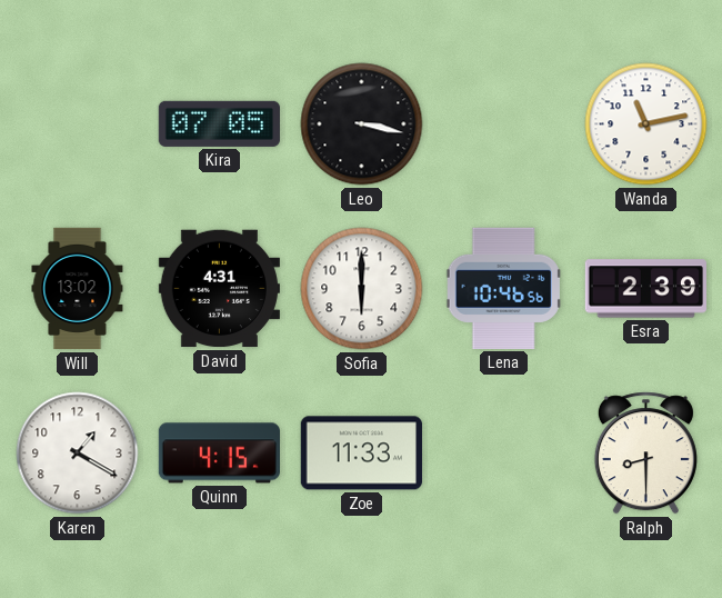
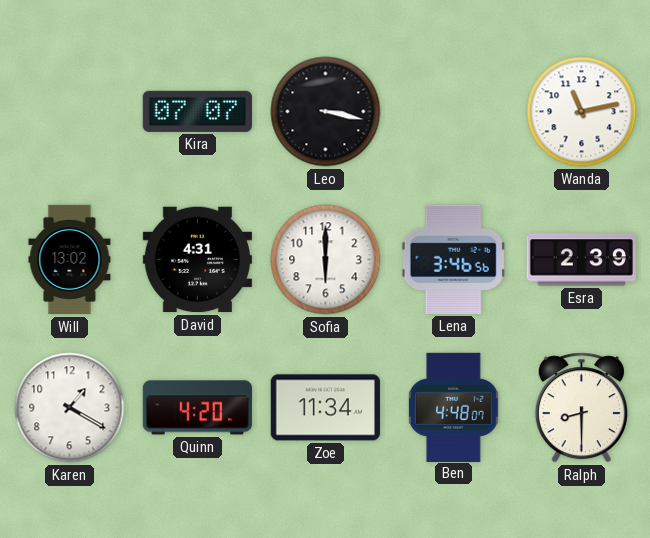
Kira: 07:05 -> 07:07 (197, 111)
Lena: 10:46 -> 3:46 (454, 259)
Quinn: 4:15 -> 4:20 (197, 408)
Zoe: 11:33 -> 11:34 (325, 408)
Ben: none -> 4:48 (454, 407)
